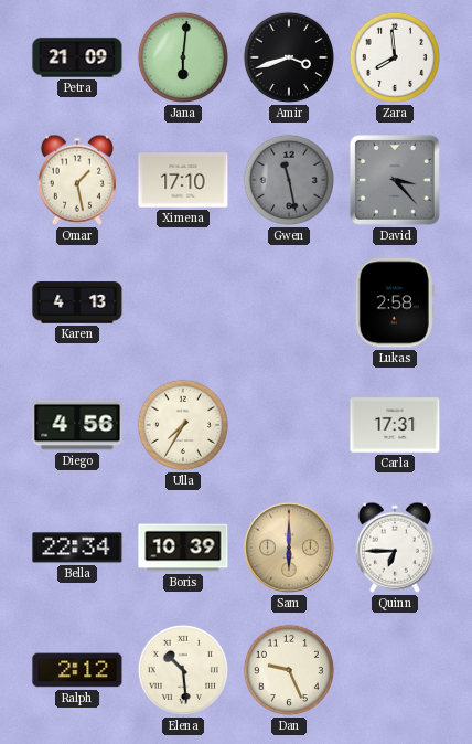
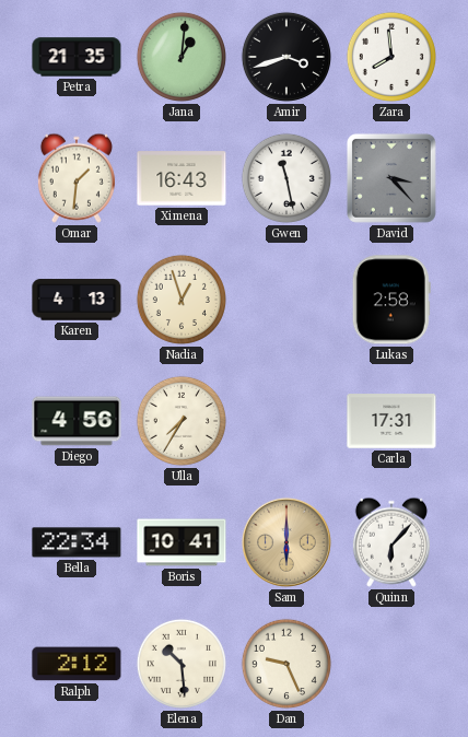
Petra: 21:09 -> 21:35 (77, 57)
Jana: 6:01 -> 1:01 (182, 57)
Omar: 1:28 -> 1:31 (77, 178)
Ximena: 17:10 -> 16:43 (182, 178)
Gwen dial: grey -> white (286, 178)
Nadia: none -> 12:57 (182, 300)
Boris: 10:39 -> 10:41 (182, 542)
Quinn: 6:45 -> 6:07 (391, 542)
